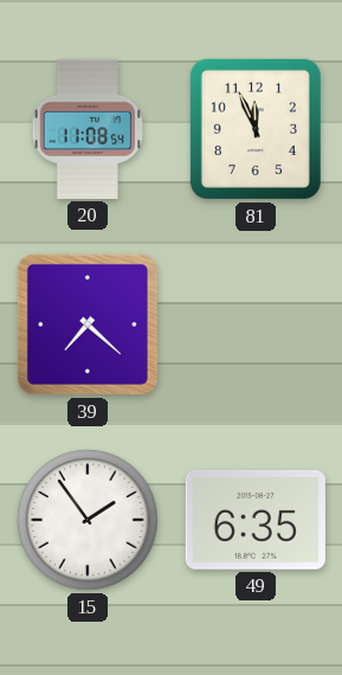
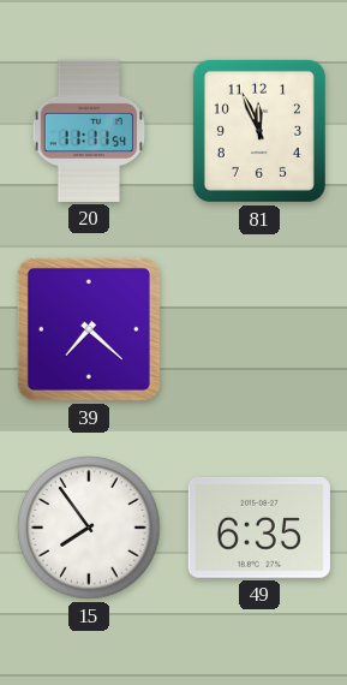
20: 11:08 -> 11:11 (89, 131)
15: 1:54 -> 7:54 (89, 528)
